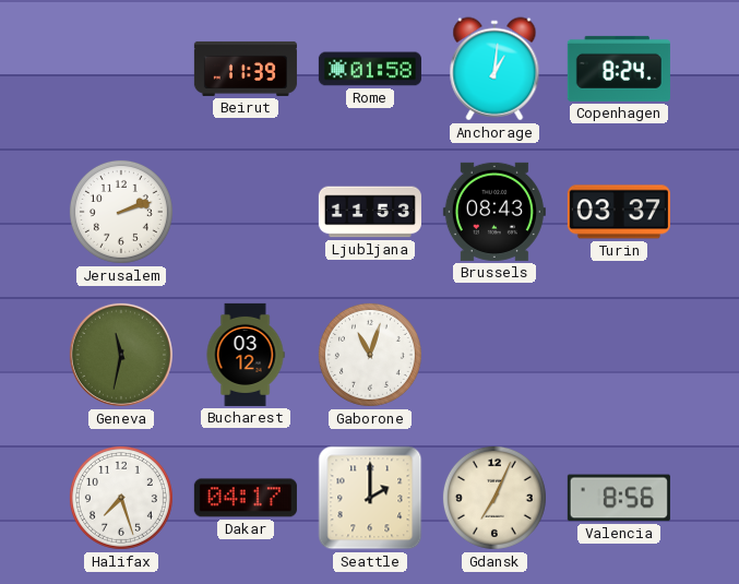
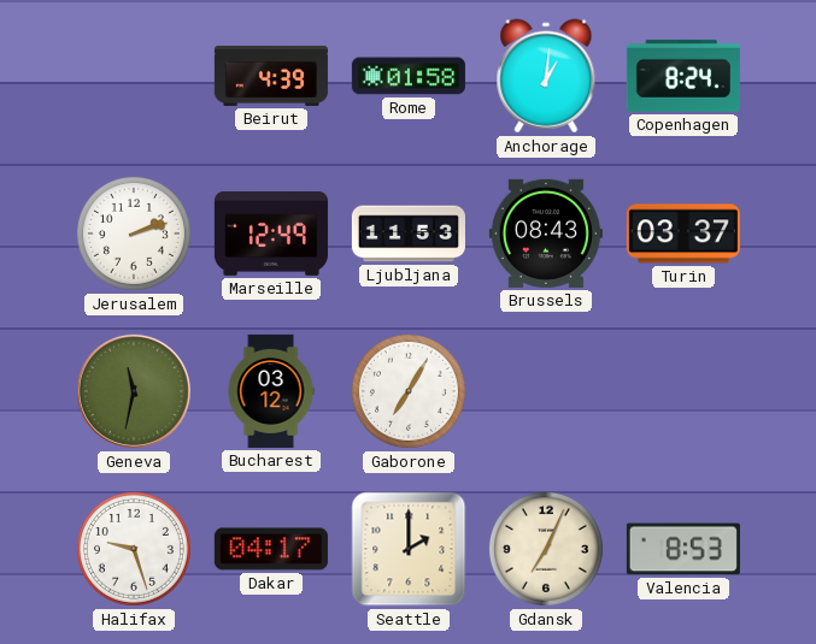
Beirut: 11:39 -> 4:39 (271, 76)
Marseille: none -> 12:49 (271, 234)
Gaborone: 11:03 -> 7:05 (409, 391)
Halifax: 7:27 -> 9:27 (134, 549)
Valencia: 8:56 -> 8:53 (683, 549)
